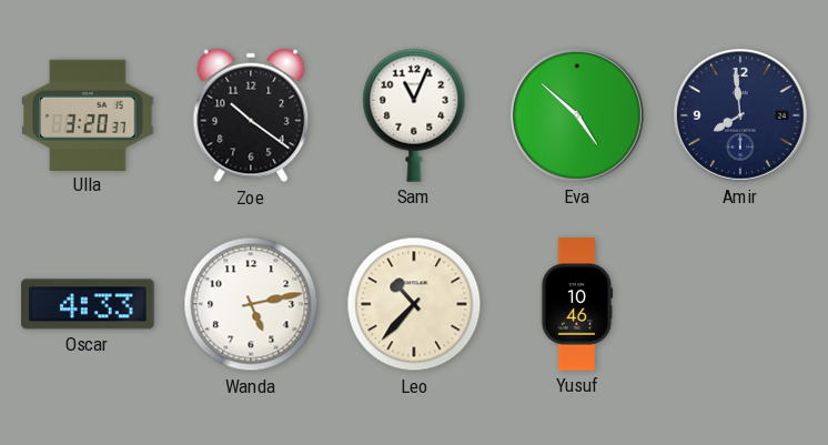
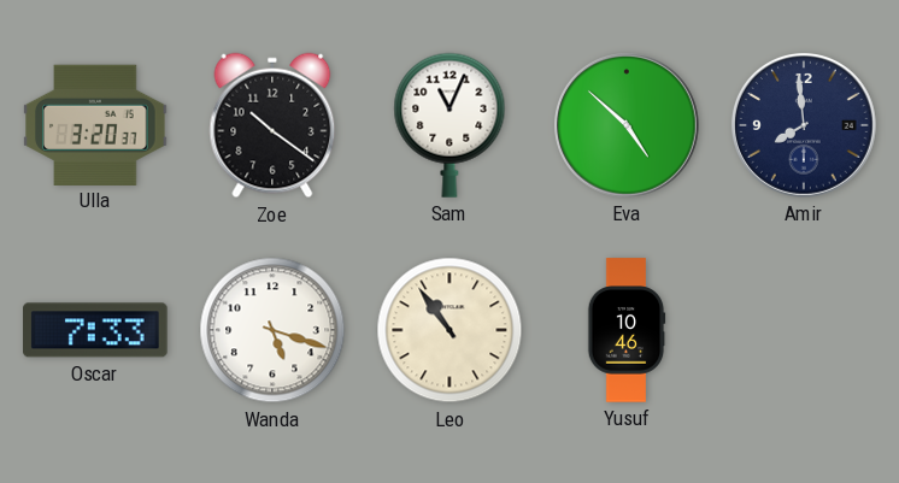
Oscar: 4:33 -> 7:33 (95, 330)
Wanda: 5:13 -> 5:18 (272, 330)
Leo: 10:37 -> 10:54 (449, 330)
